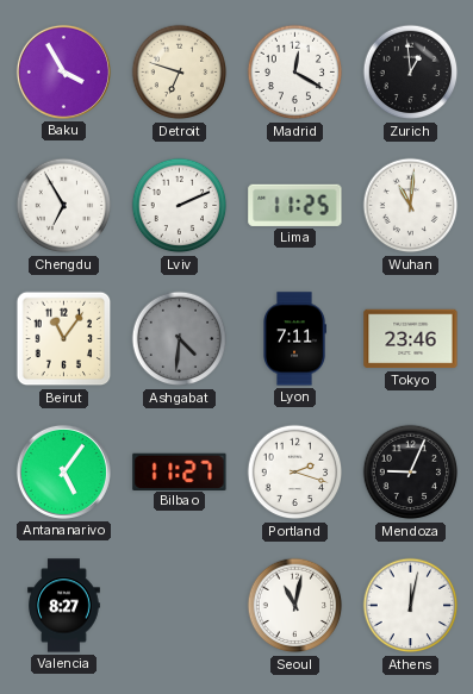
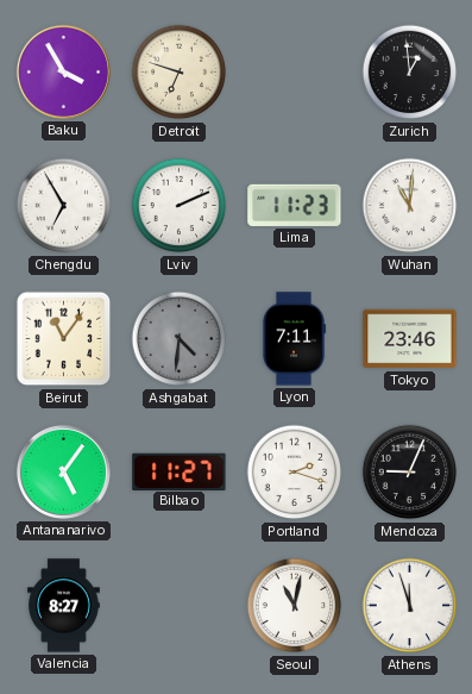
Madrid: 12:20 -> none (295, 73)
Lima: 11:25 -> 11:23 (295, 205)
Athens: 12:02 -> 11:57 (410, 606)
